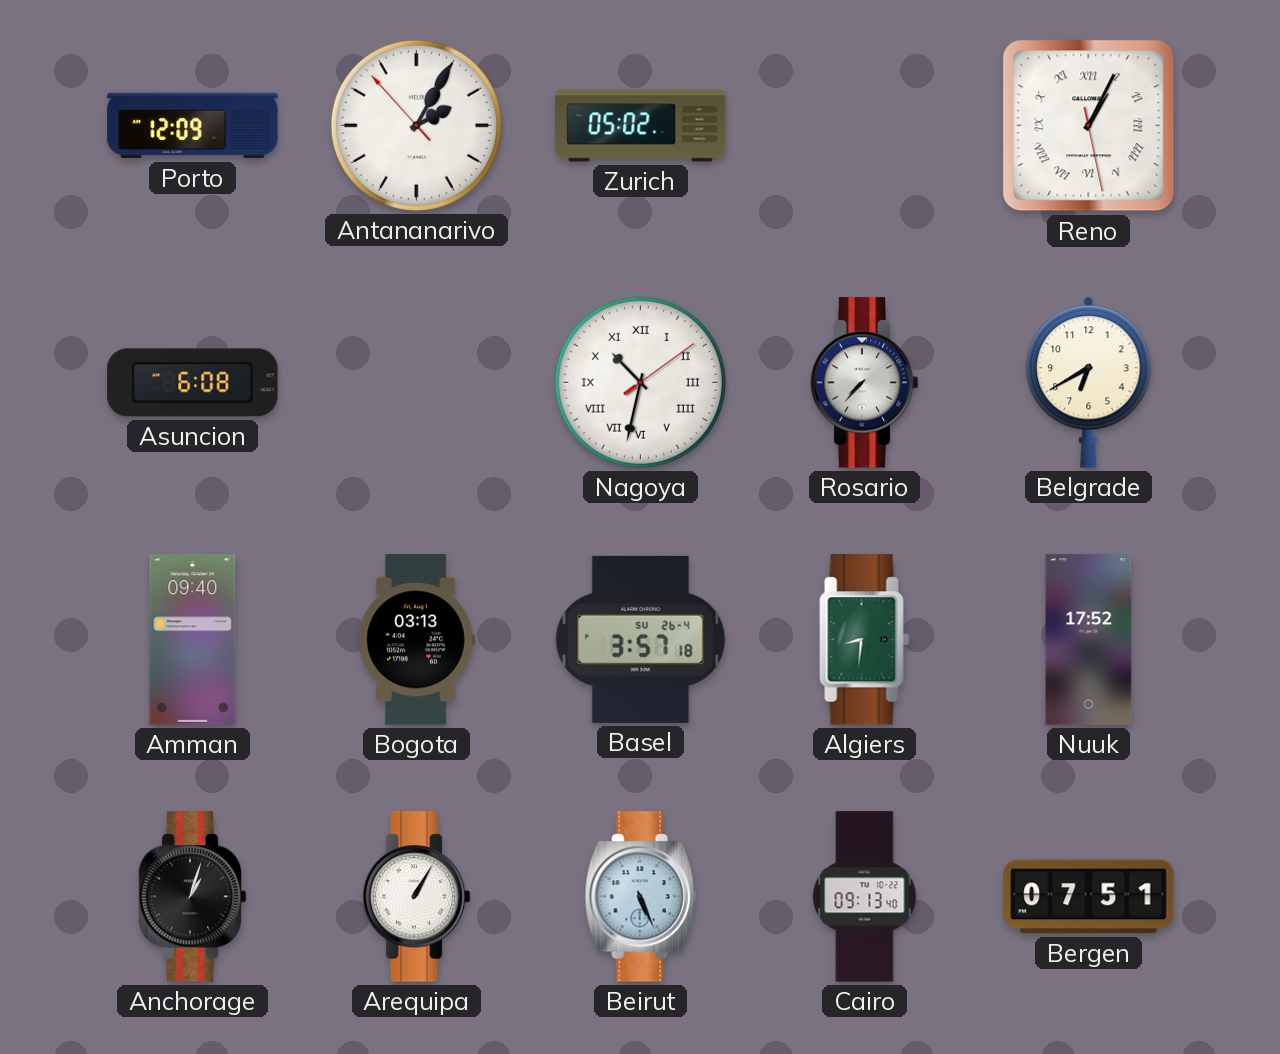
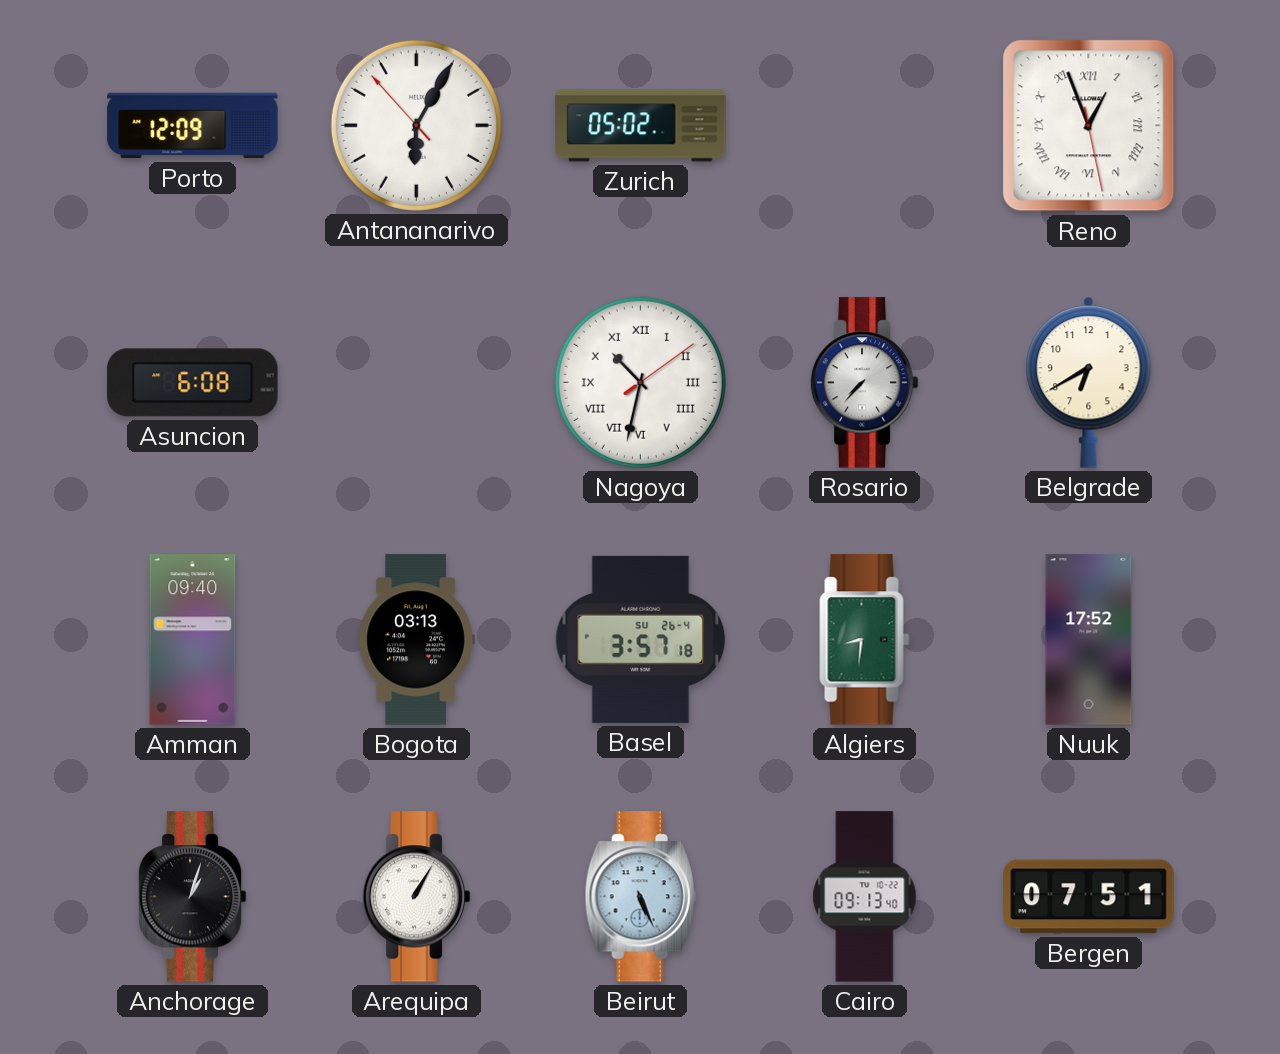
Antananarivo: 2:04 -> 6:04 (416, 125)
Reno: 1:04 -> 12:56 (1089, 126)
